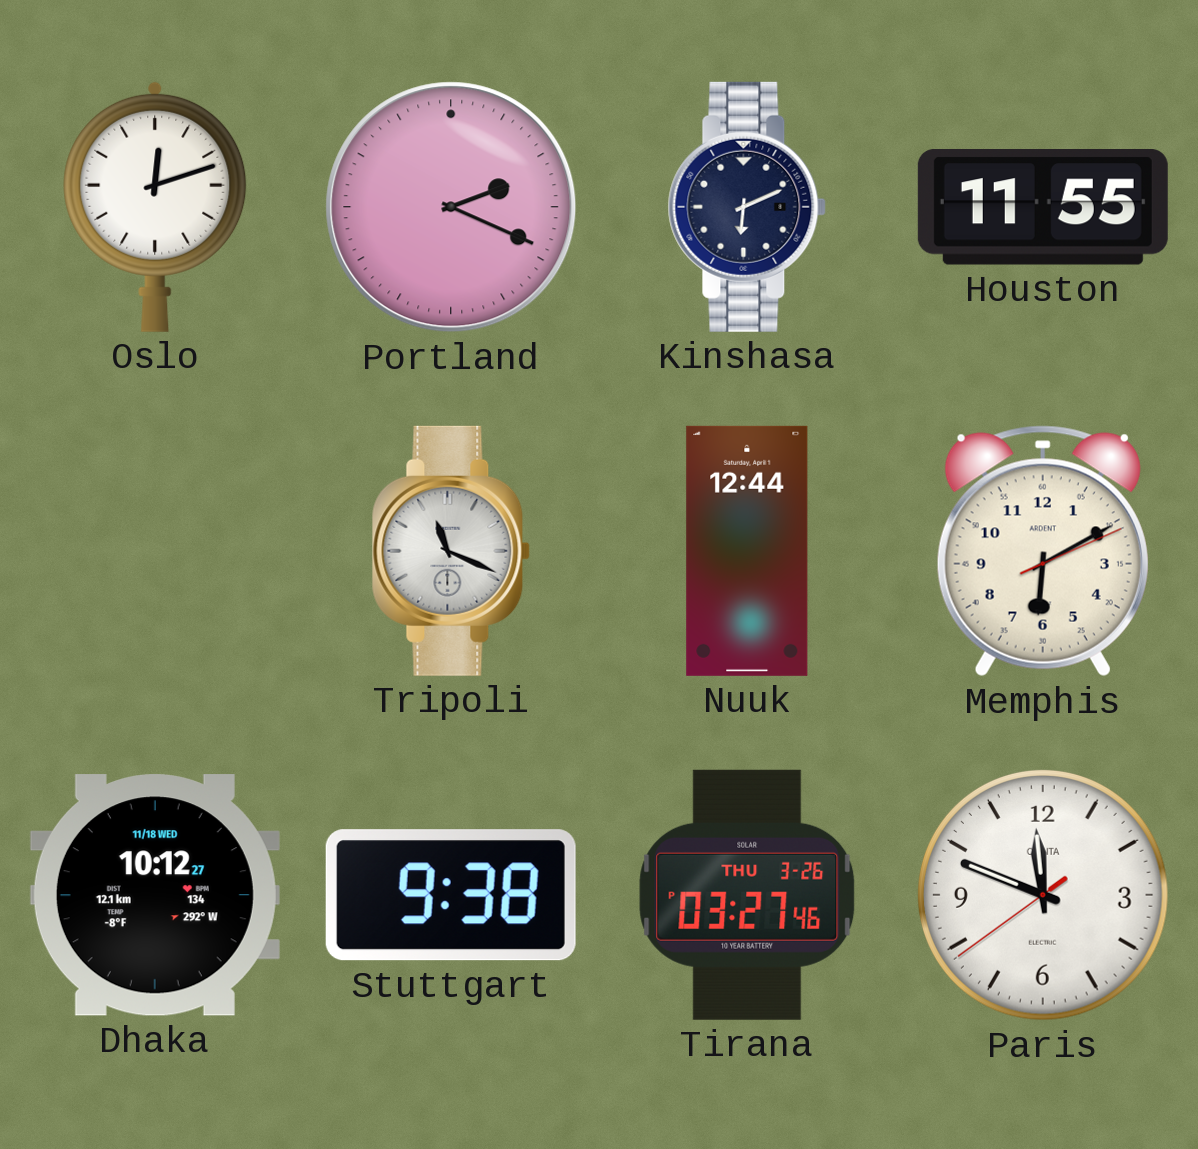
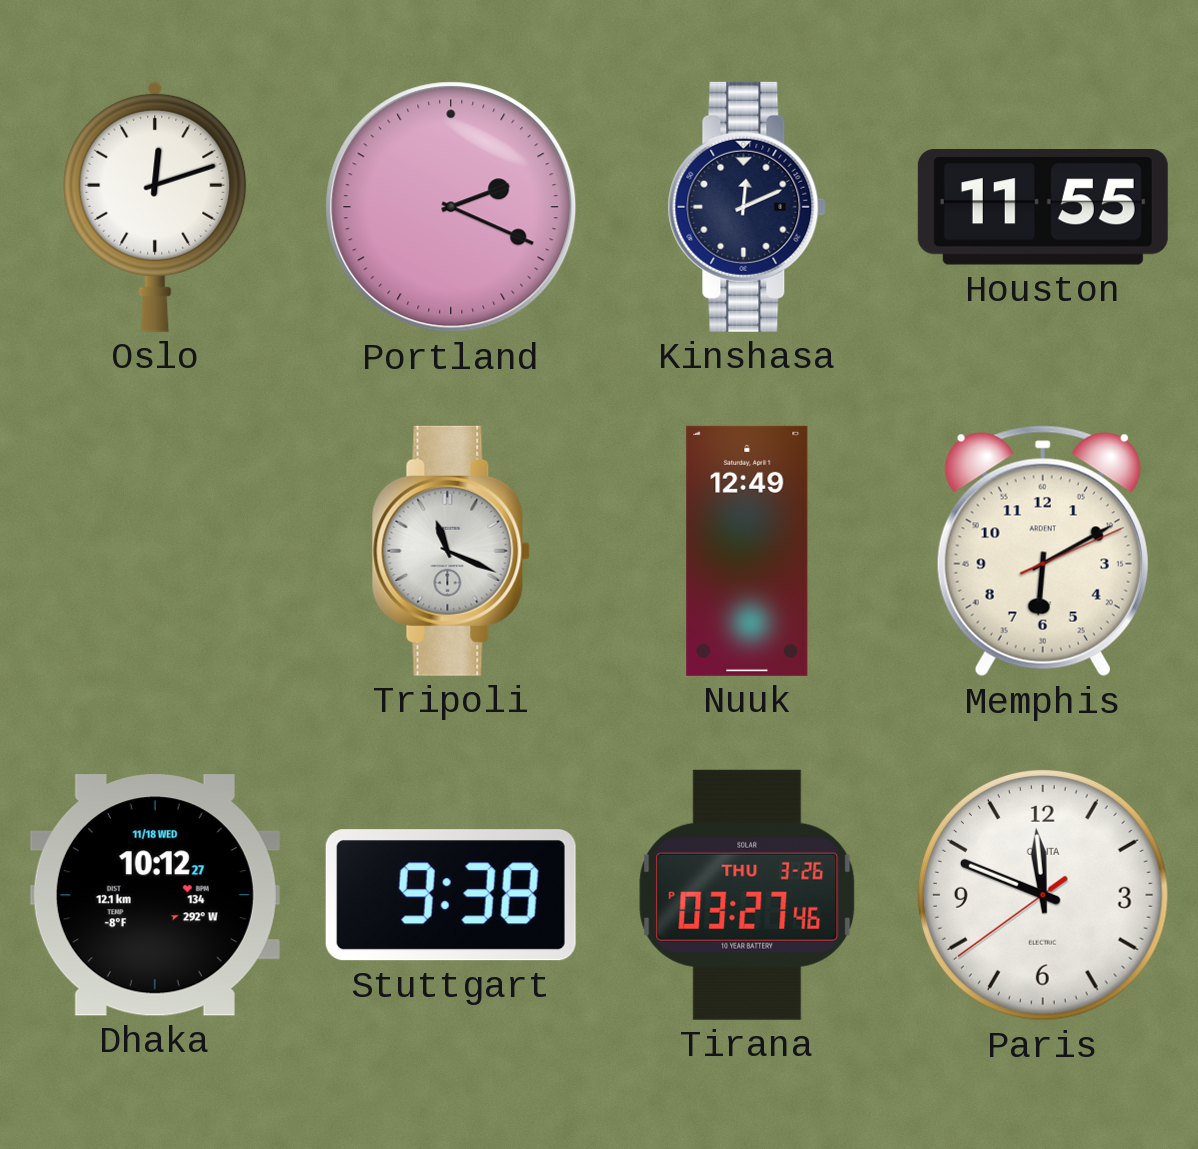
Kinshasa: 6:11 -> 12:11 (747, 207)
Nuuk: 12:44 -> 12:49 (747, 551)
